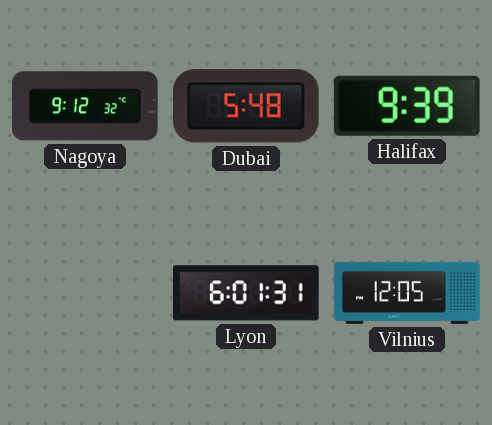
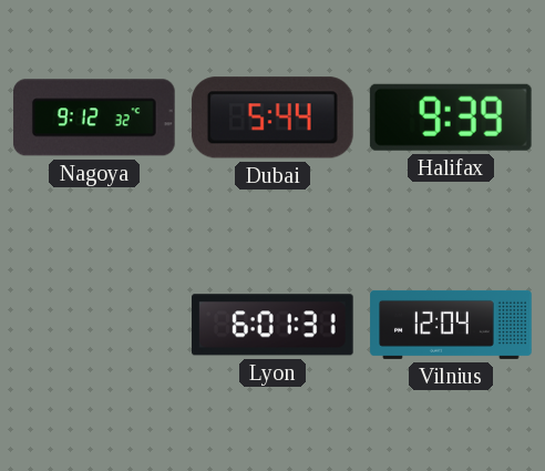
Dubai: 5:48 -> 5:44 (272, 117)
Vilnius: 12:05 -> 12:04 (451, 325)
